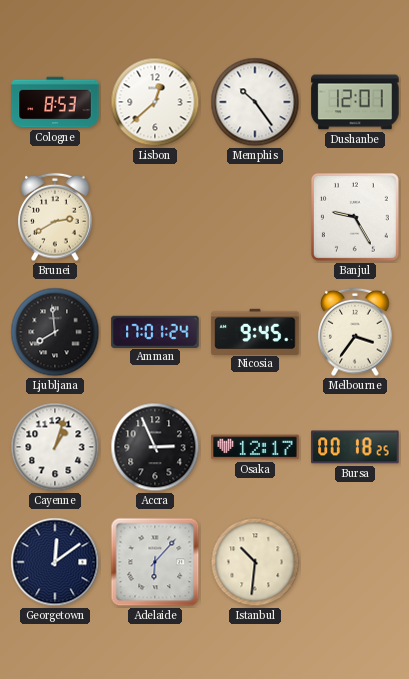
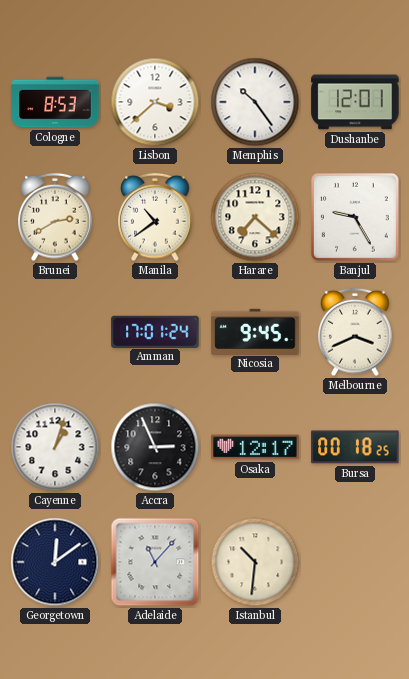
Lisbon: 12:38 -> 3:38 (155, 102)
Manila: none -> 10:39 (155, 217)
Harare: none -> 7:22 (255, 217)
Ljubljana: 7:59 -> none (55, 332)
Melbourne: 3:36 -> 3:41 (355, 332)
Adelaide: 6:07 -> 11:07 (155, 562)
